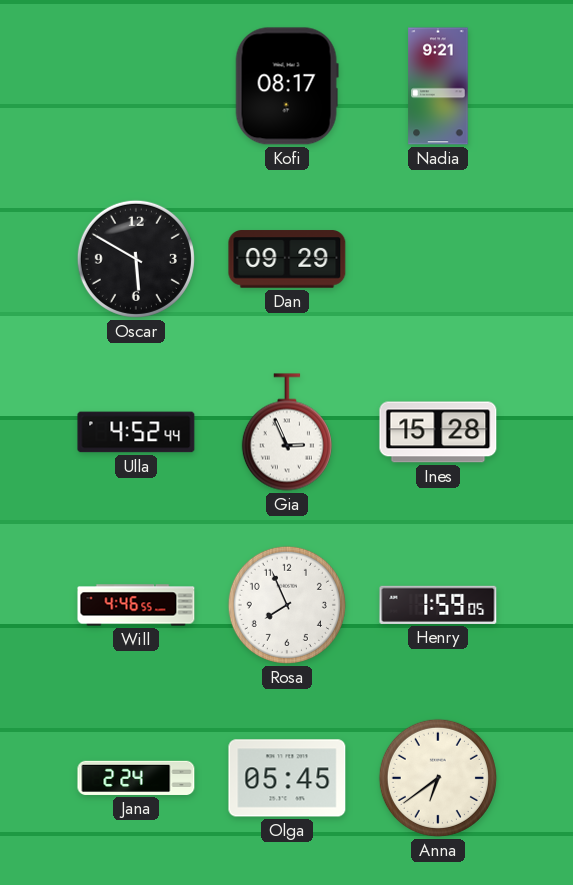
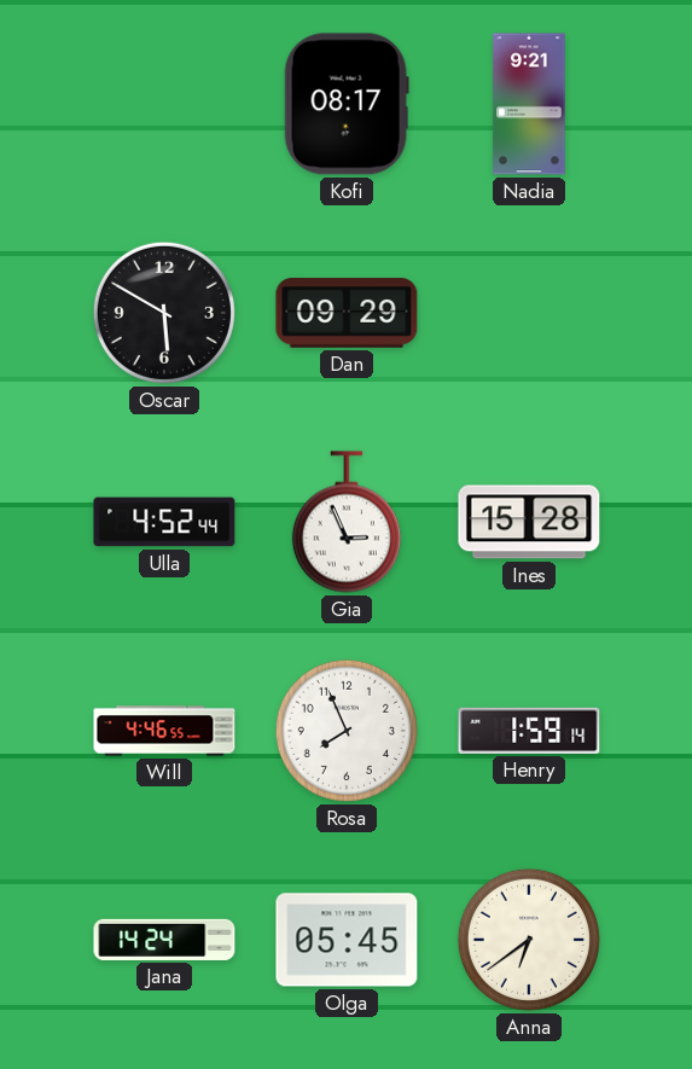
Henry: 1:59:05 -> 1:59:14 (529, 731)
Jana: 2:24 -> 14:24 (164, 940)
